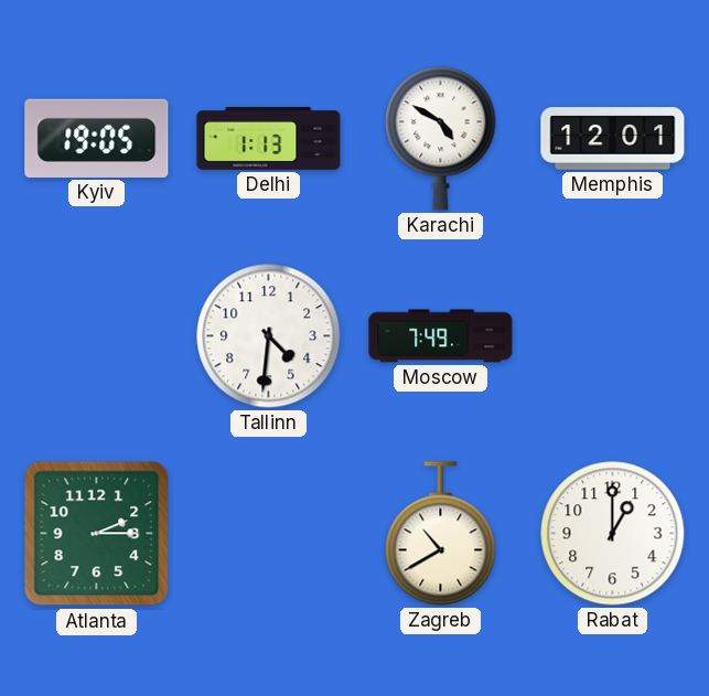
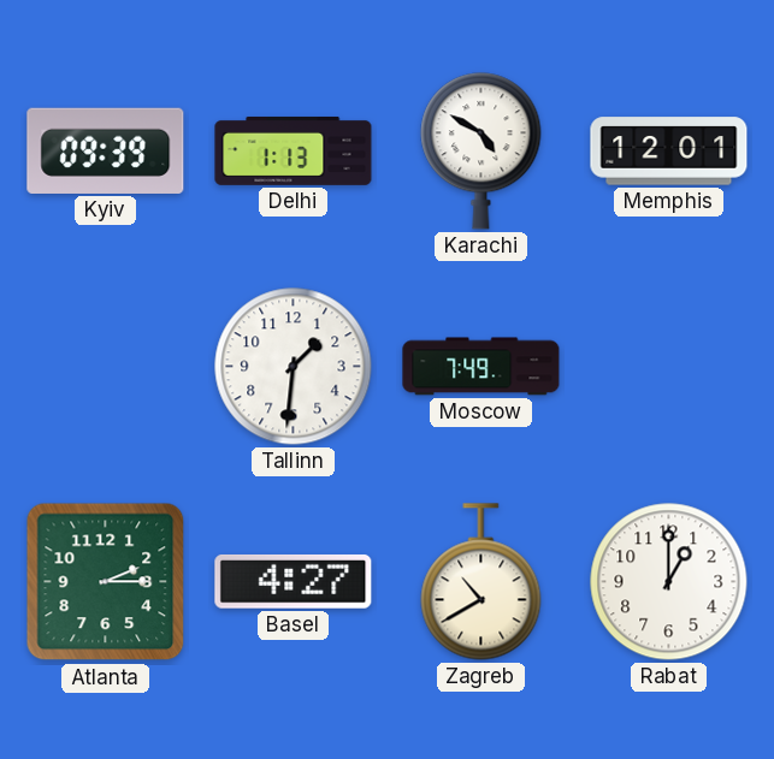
Kyiv: 19:05 -> 09:39 (106, 150)
Tallinn: 4:31 -> 1:31 (294, 367)
Basel: none -> 4:27 (294, 581)
